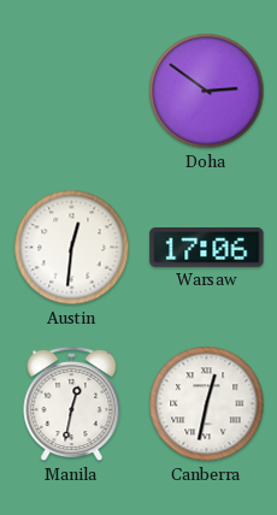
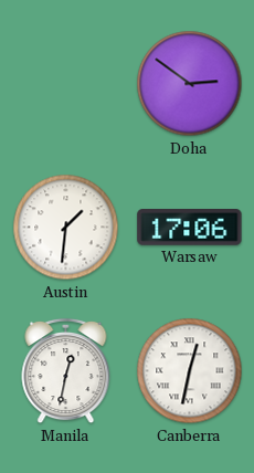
Austin: 12:31 -> 1:31 (66, 228)
